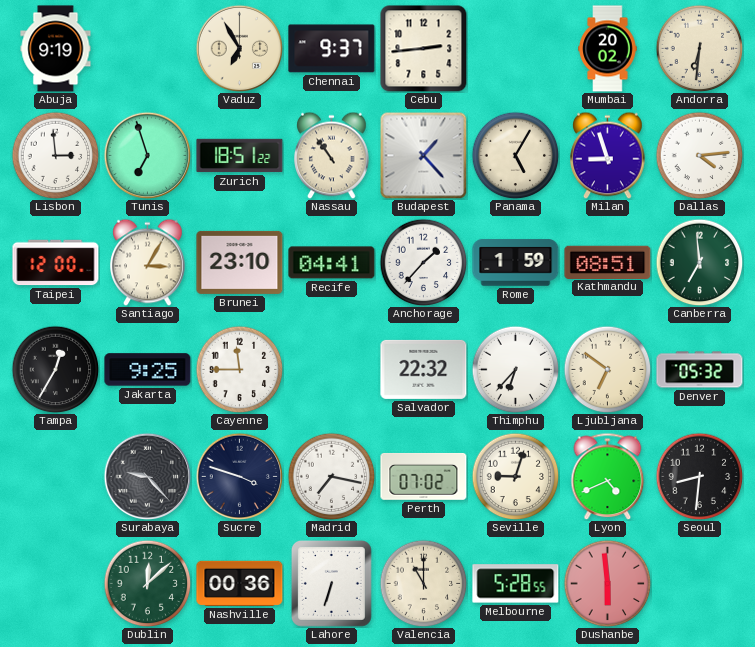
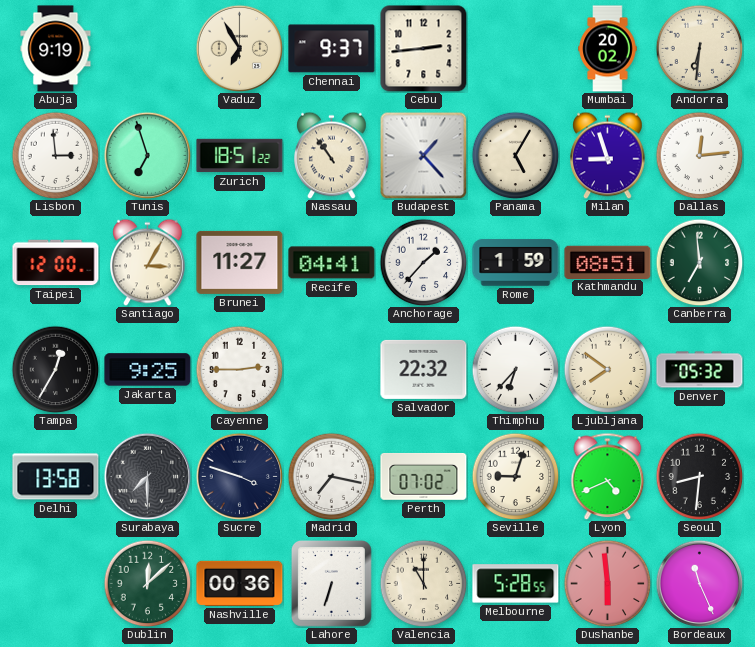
Dallas: 4:14 -> 12:14 (699, 155)
Brunei: 23:10 -> 11:27 (240, 262)
Cayenne: 11:45 -> 2:45 (239, 369)
Ljubljana: 6:51 -> 7:51 (607, 369)
Delhi: none -> 13:58 (56, 477)
Surabaya: 9:23 -> 7:30 (147, 476)
Bordeaux: none -> 11:26 (699, 583)
